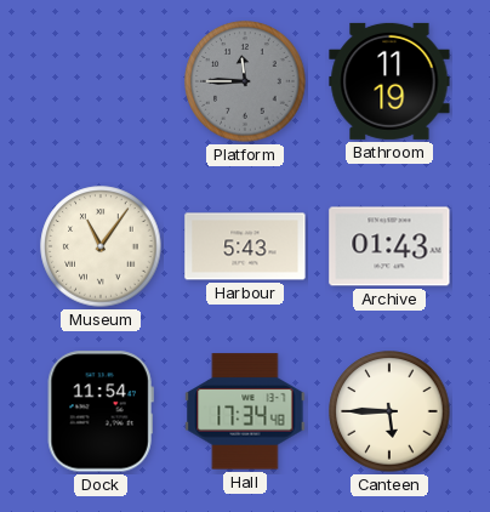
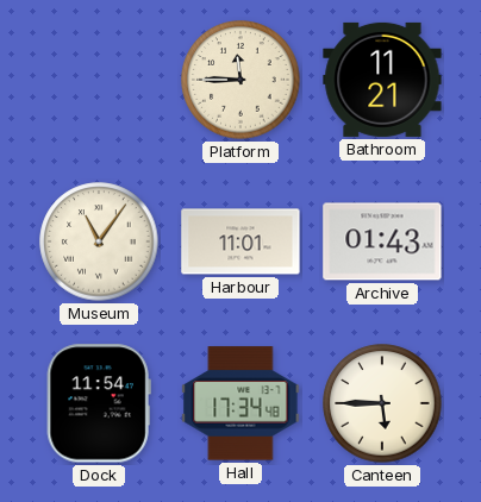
Platform dial: grey -> cream (240, 80)
Bathroom: 11:19 -> 11:21 (382, 80)
Harbour: 5:43 -> 11:01 (240, 241)
